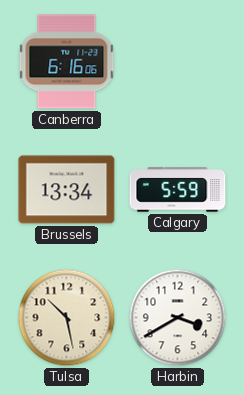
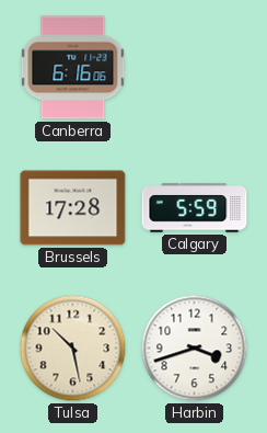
Brussels: 13:34 -> 17:28 (73, 208)
Harbin: 3:40 -> 3:42 (195, 349)
